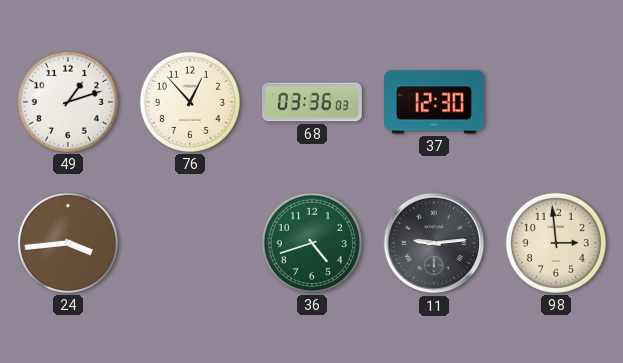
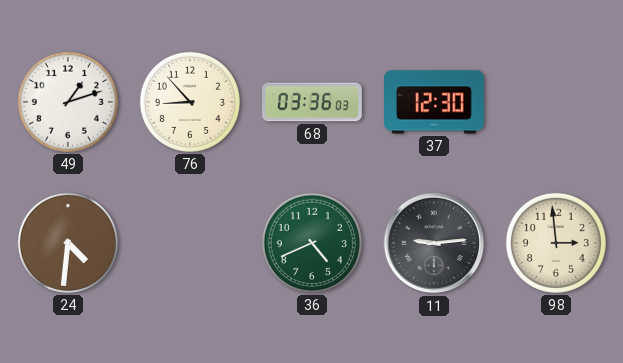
76: 12:53 -> 8:53 (190, 102)
24: 3:44 -> 4:31 (68, 243)
36: 4:42 -> 4:41 (312, 243)
